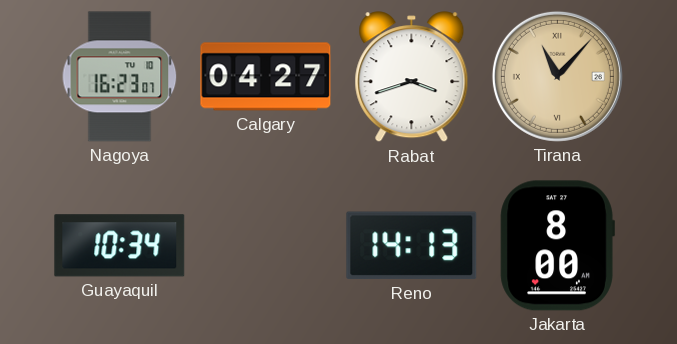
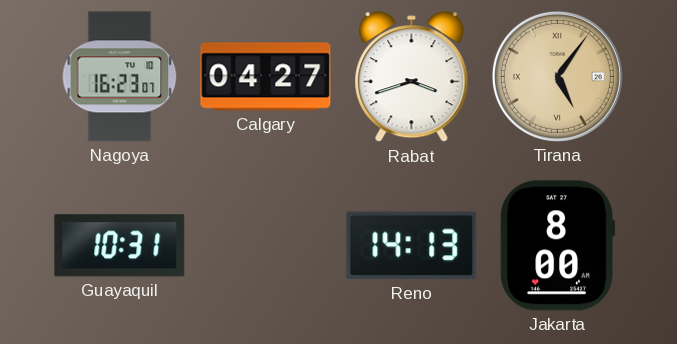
Tirana: 11:07 -> 5:06 (557, 76)
Guayaquil: 10:34 -> 10:31 (120, 246)
